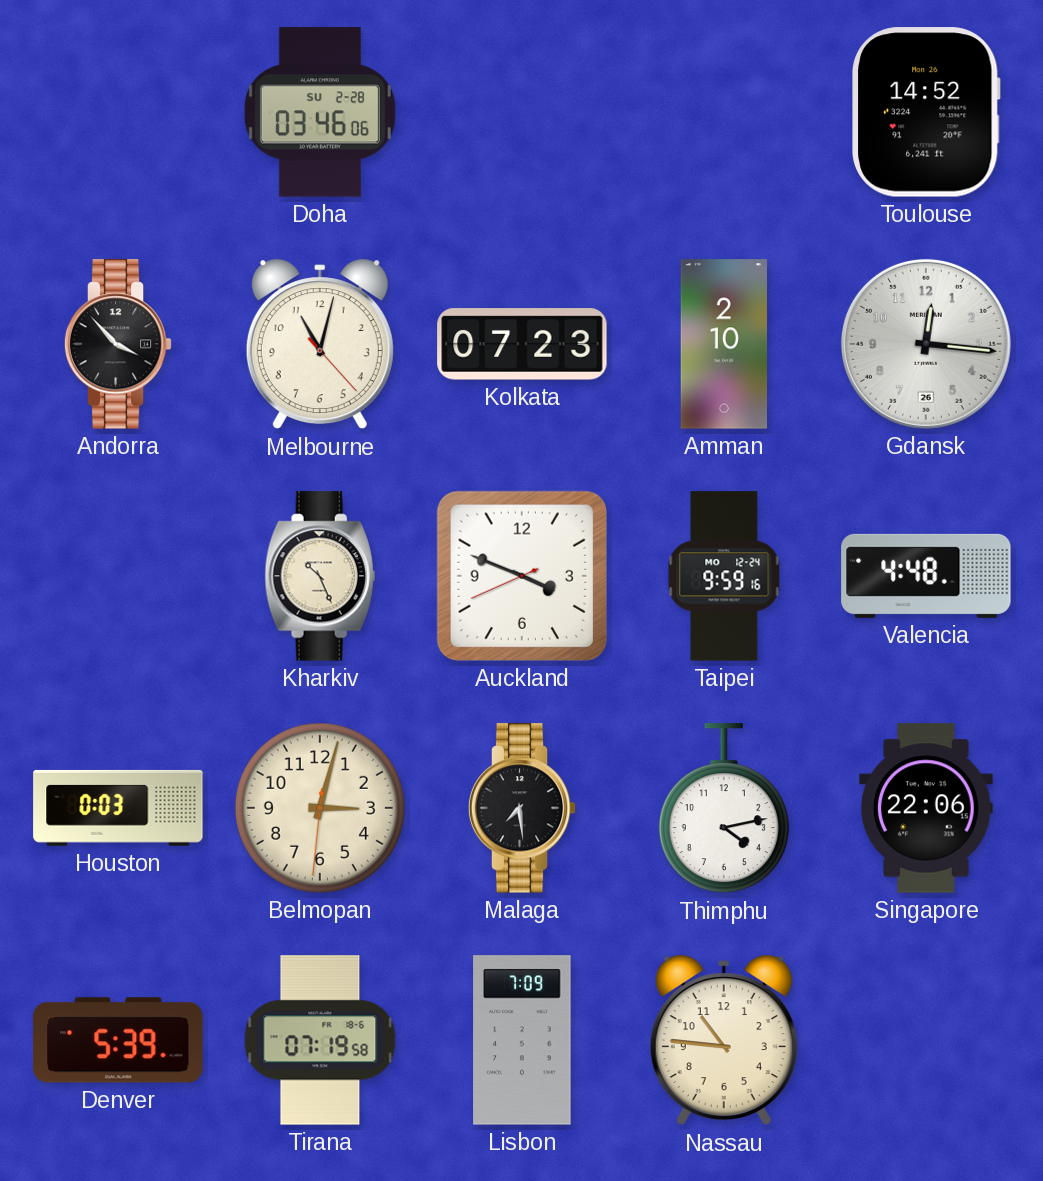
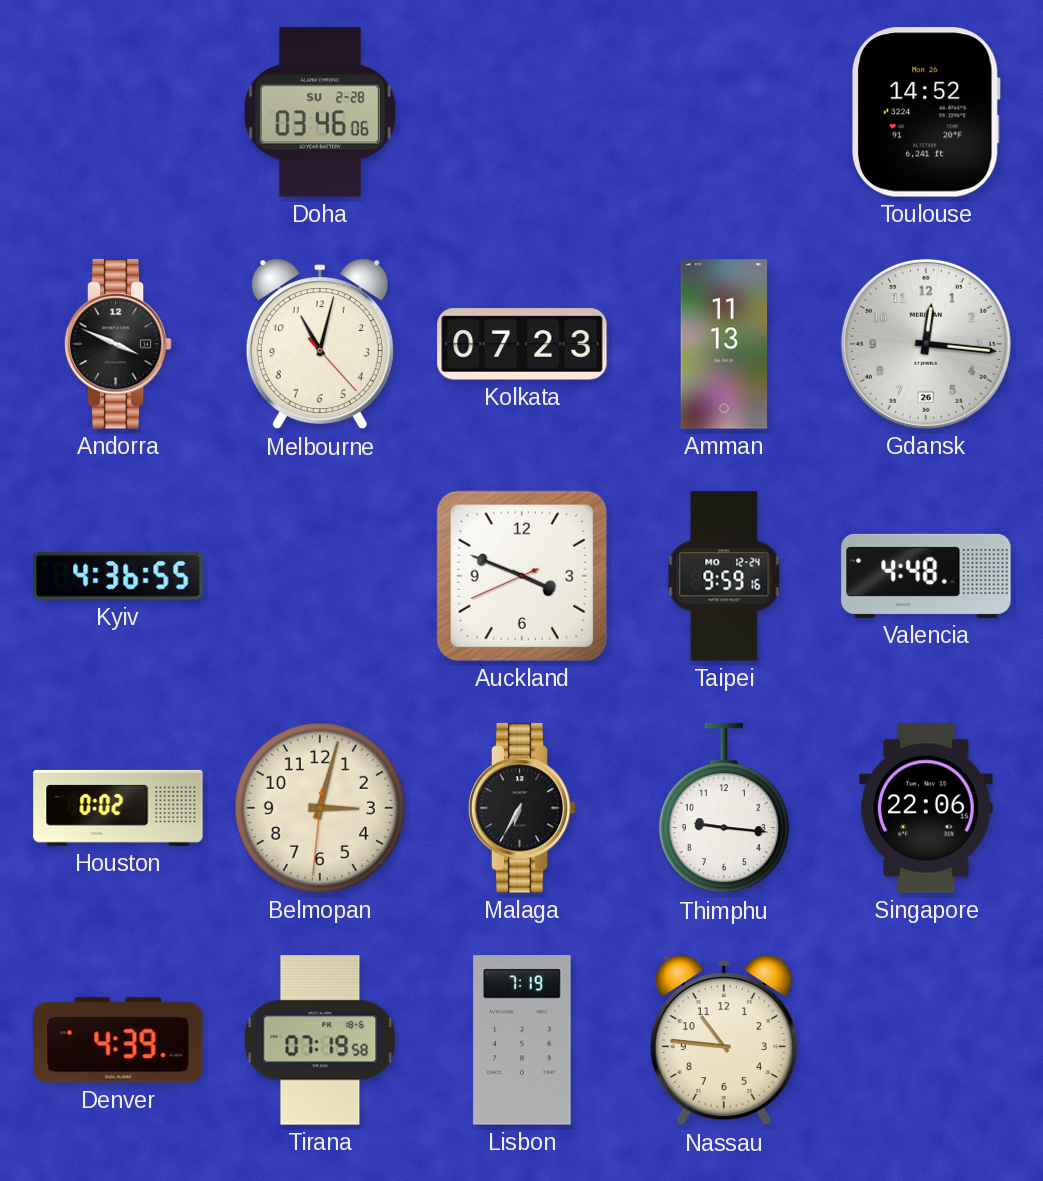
Andorra: 3:53 -> 3:49 (118, 344)
Amman: 2:10 -> 11:13 (724, 344)
Kyiv: none -> 4:36 (118, 577)
Kharkiv: 10:26 -> none (320, 576)
Houston: 0:03 -> 0:02 (118, 808)
Malaga: 7:29 -> 6:35 (522, 808)
Thimphu: 4:13 -> 9:16 (724, 809)
Denver: 5:39 -> 4:39 (118, 1040)
Lisbon: 7:09 -> 7:19 (522, 1040)
